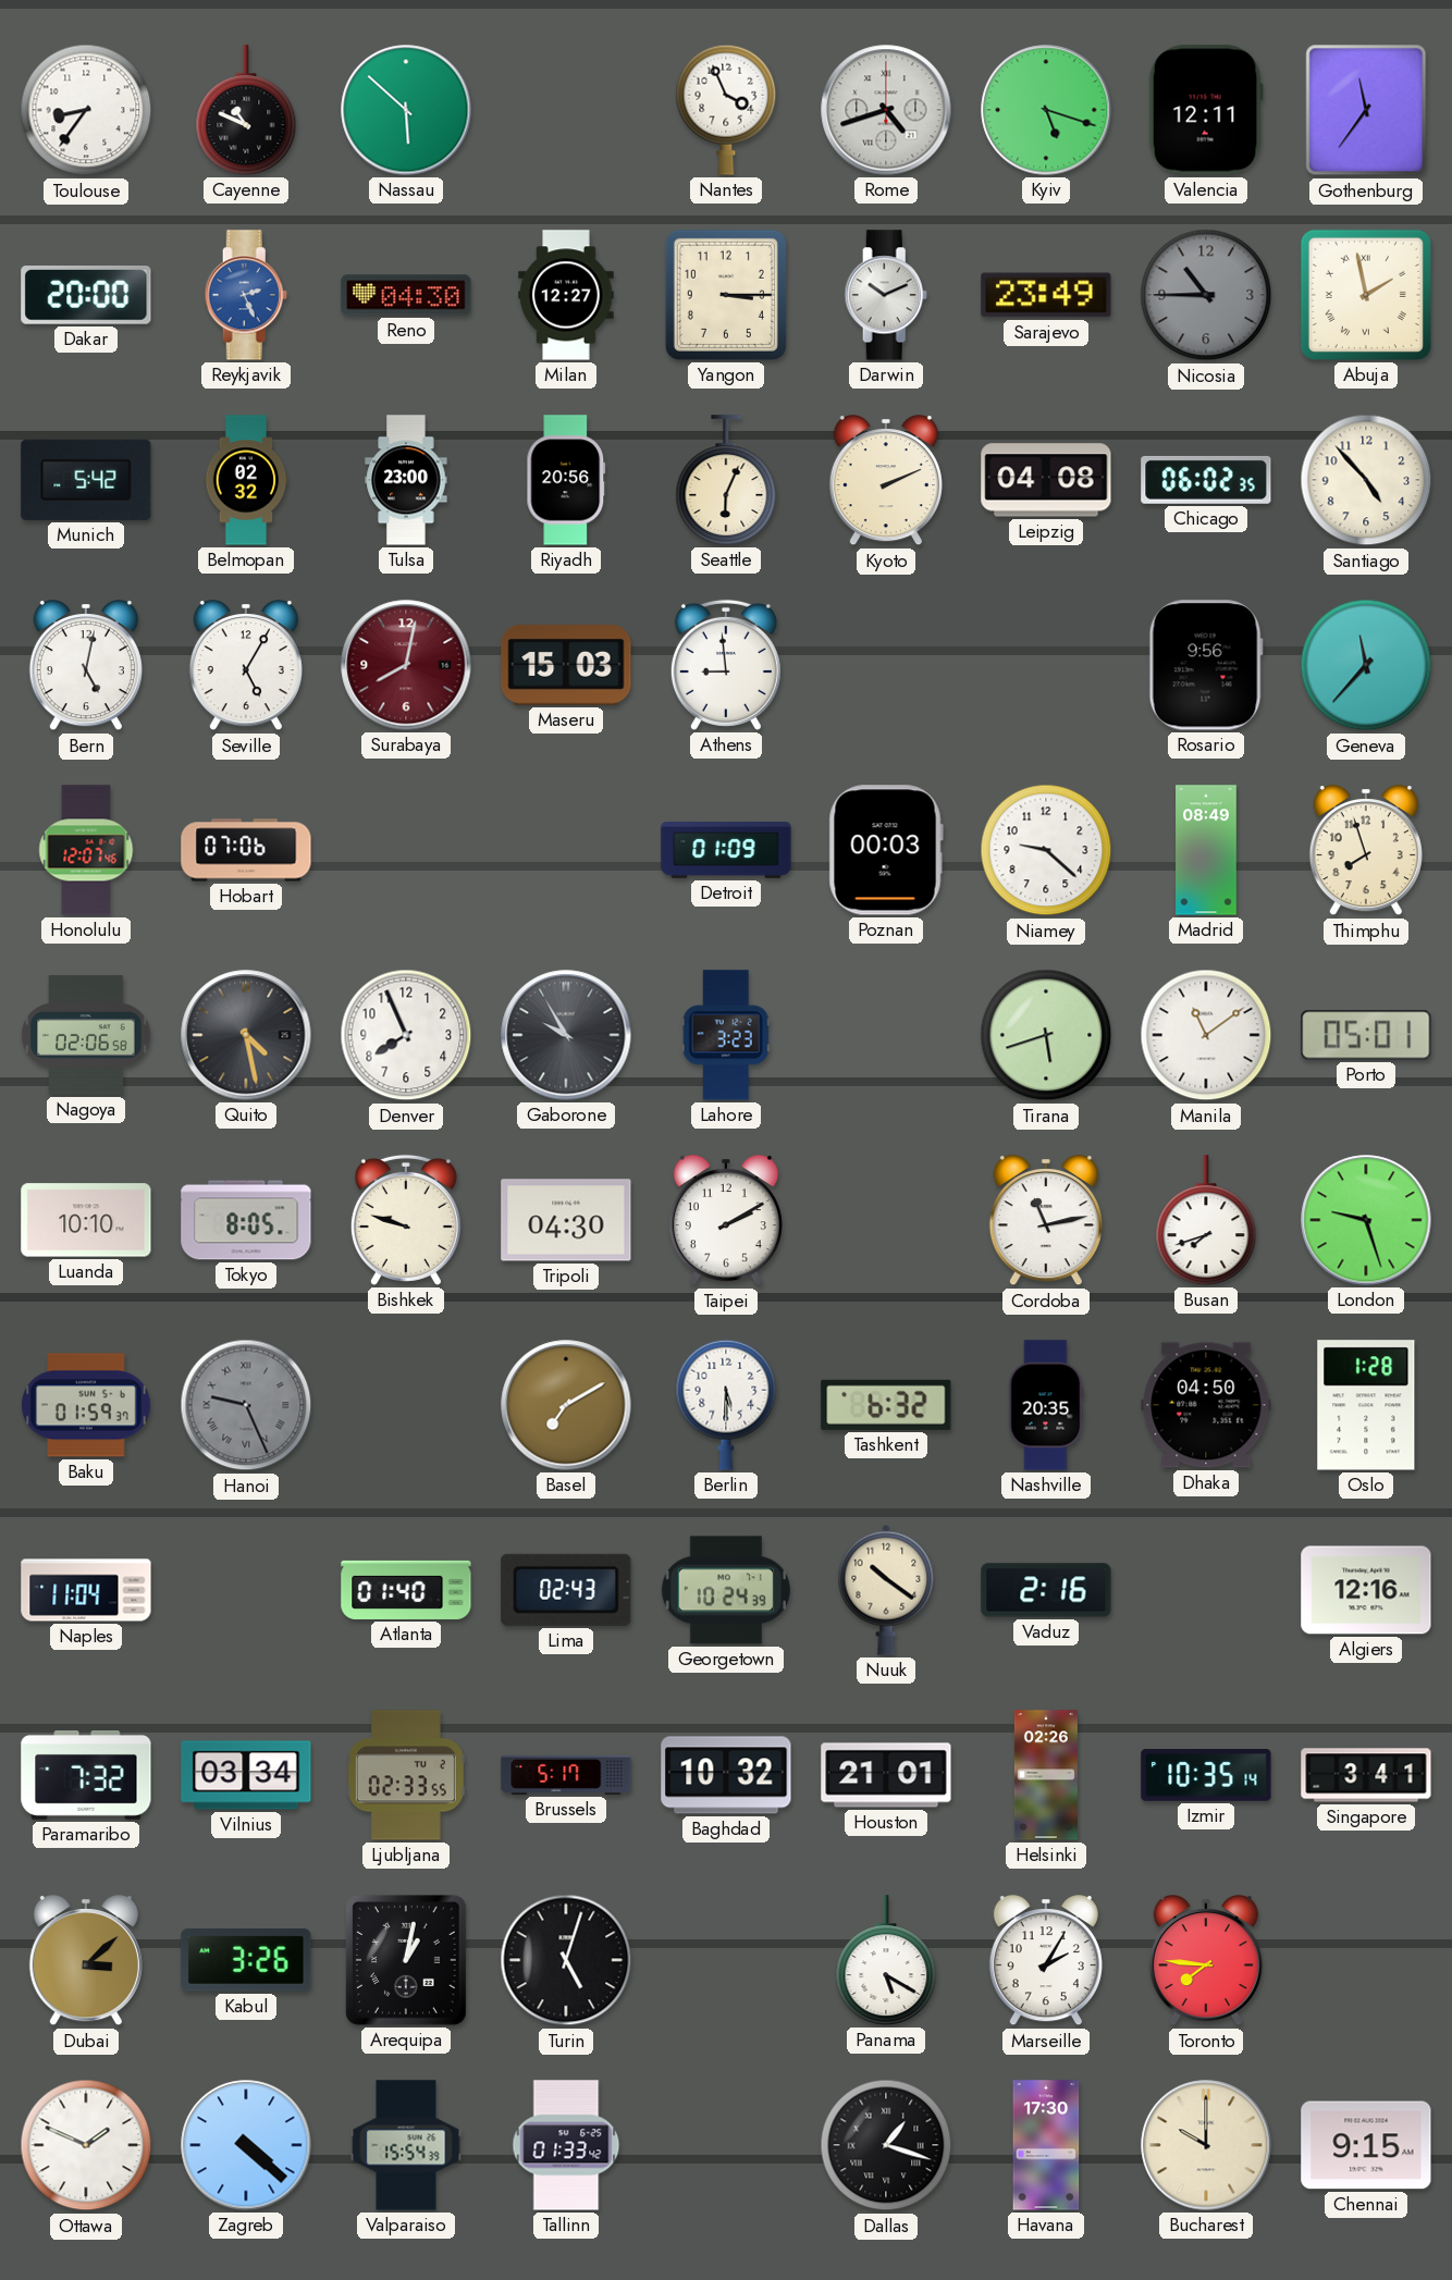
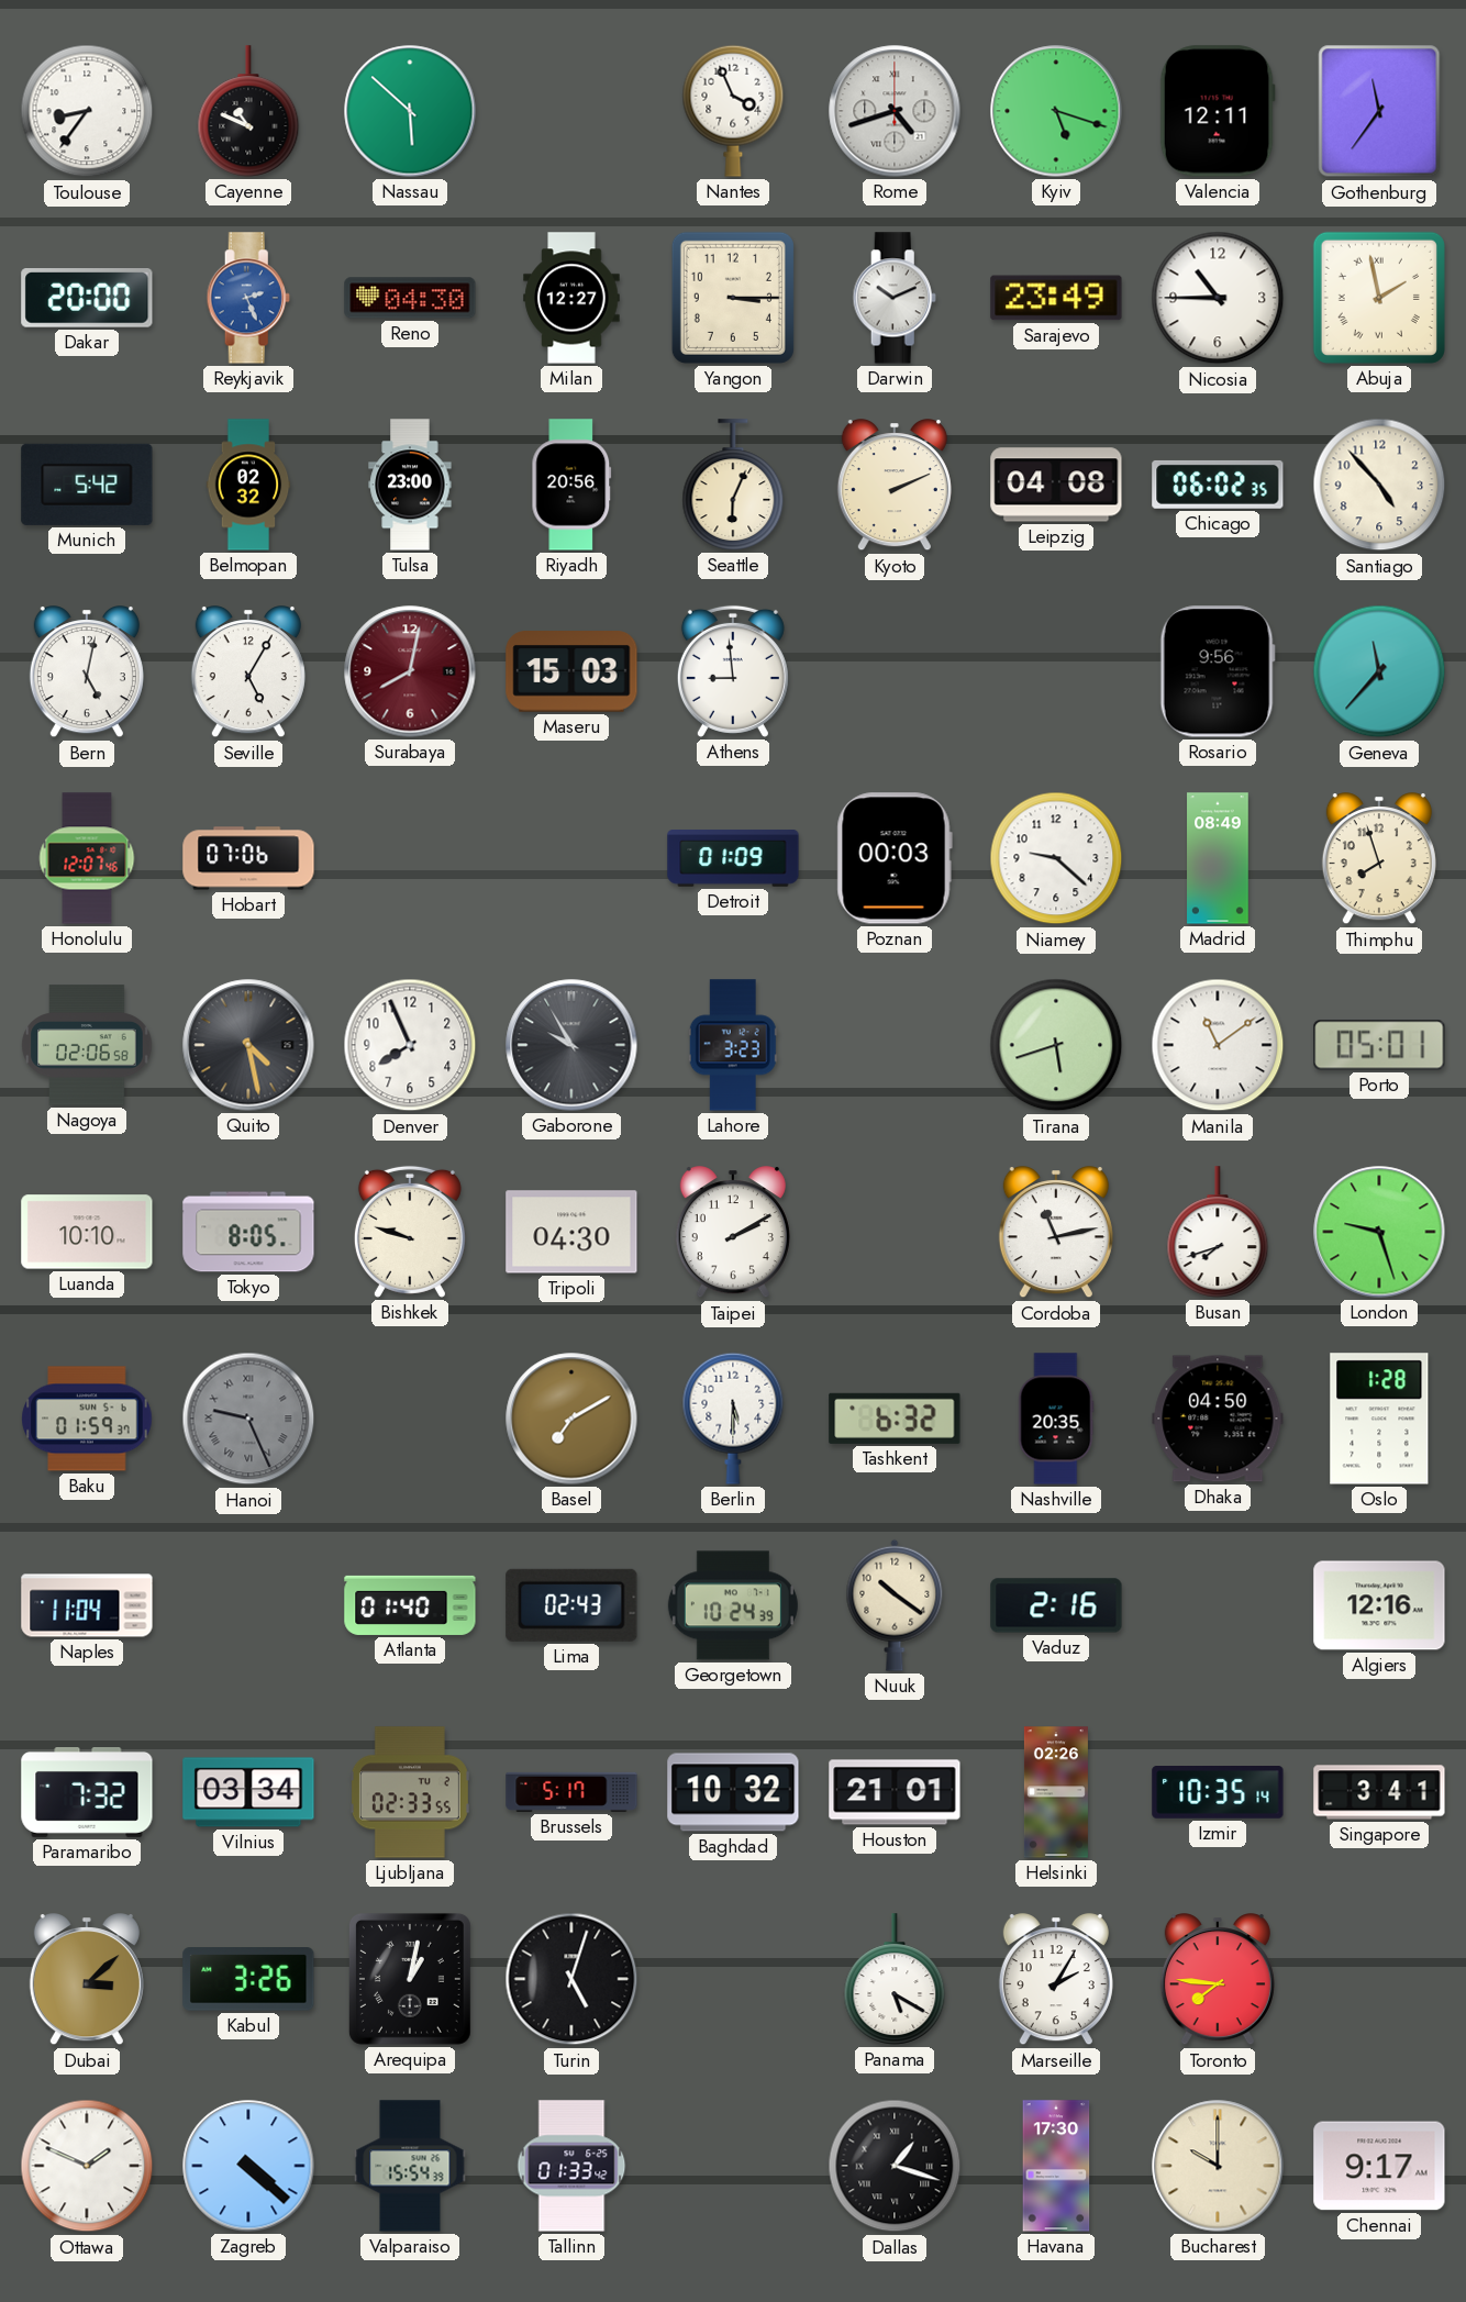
Nicosia dial: grey -> white (1218, 298)
Chennai: 9:15 -> 9:17 (1379, 2166)
